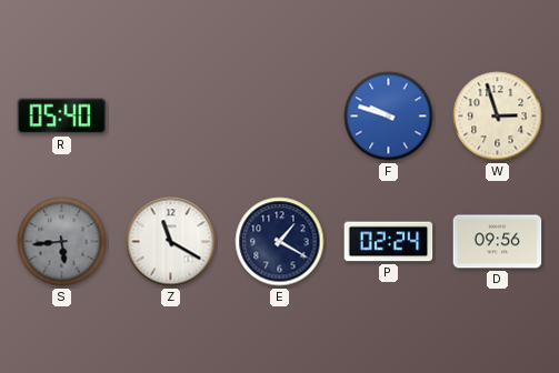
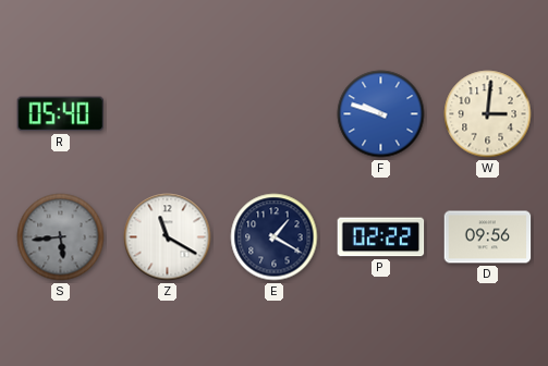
W: 2:57 -> 3:01 (488, 114)
P: 02:24 -> 02:22 (381, 237)
